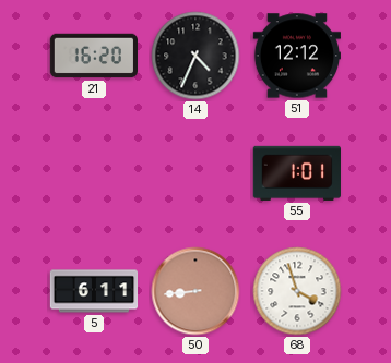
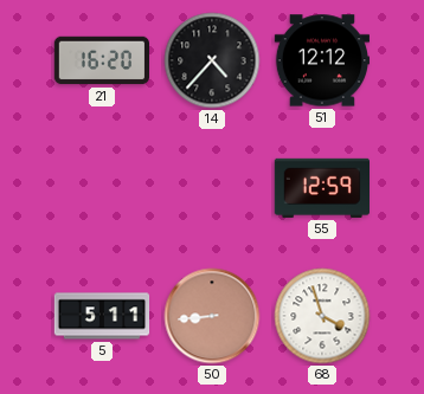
14: 4:34 -> 4:37 (212, 60)
55: 1:01 -> 12:59 (321, 188)
5: 6:11 -> 5:11 (102, 316)
